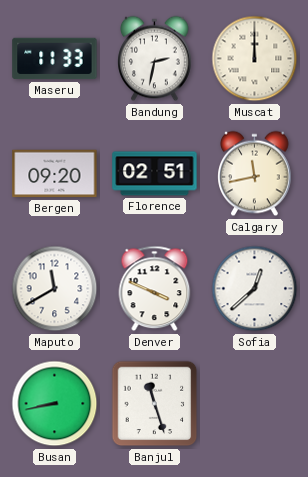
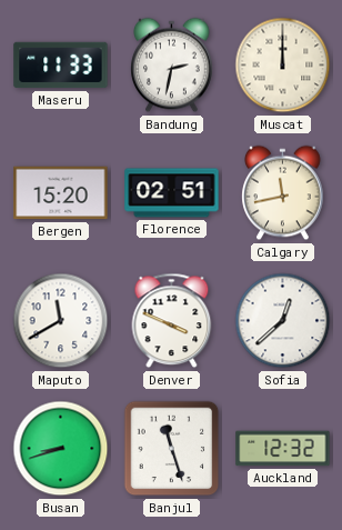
Bergen: 09:20 -> 15:20 (61, 193)
Busan: 8:43 -> 8:42 (61, 449)
Auckland: none -> 12:32 (283, 449)
